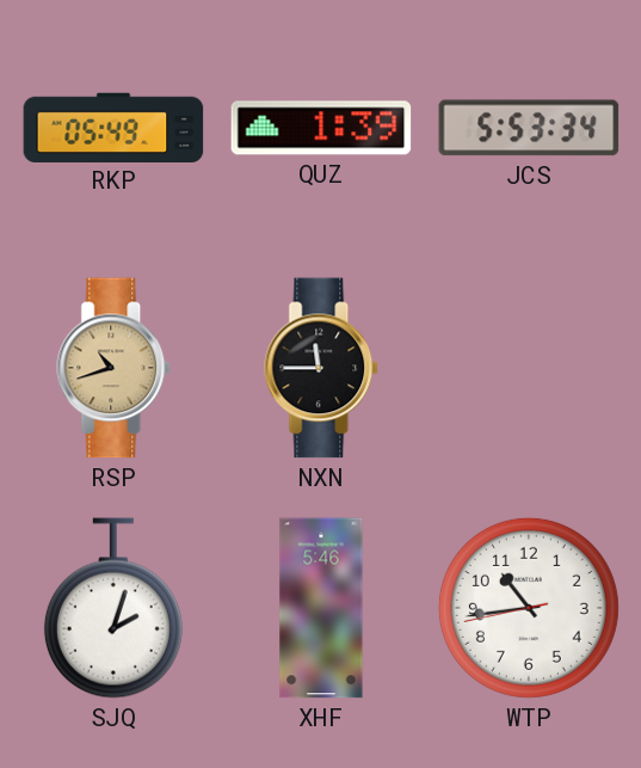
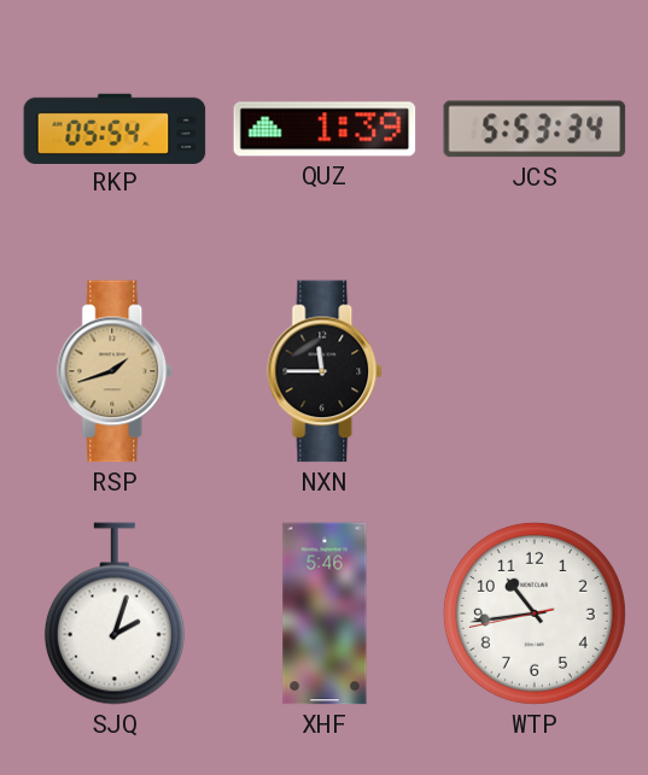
RKP: 05:49 -> 05:54 (115, 128)
RSP: 10:42 -> 1:42 (116, 371)
